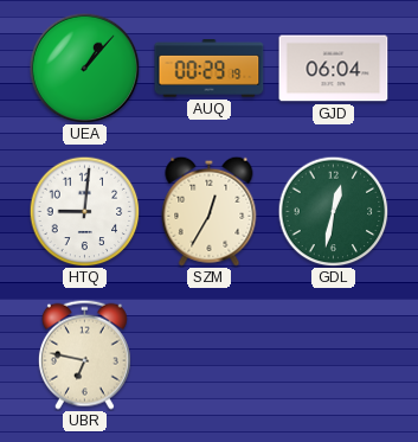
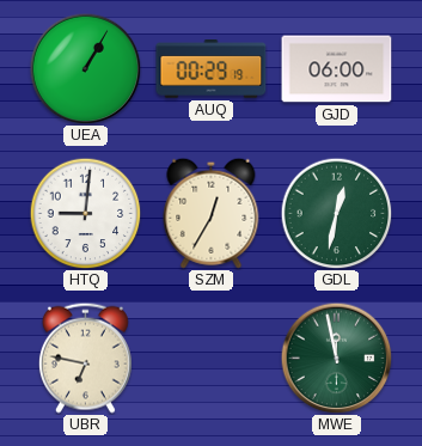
UEA: 1:07 -> 1:05 (85, 68)
GJD: 06:04 -> 06:00 (337, 69)
MWE: none -> 11:58 (336, 358)
